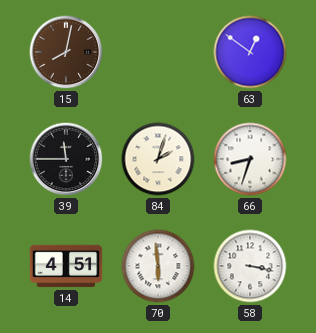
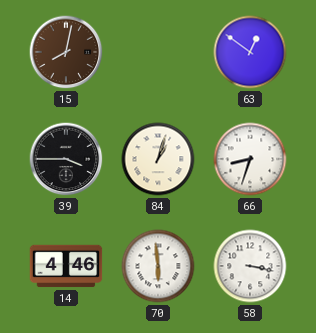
39: 11:45 -> 3:45 (66, 159)
84: 2:03 -> 1:03 (158, 159)
14: 4:51 -> 4:46 (66, 266)
